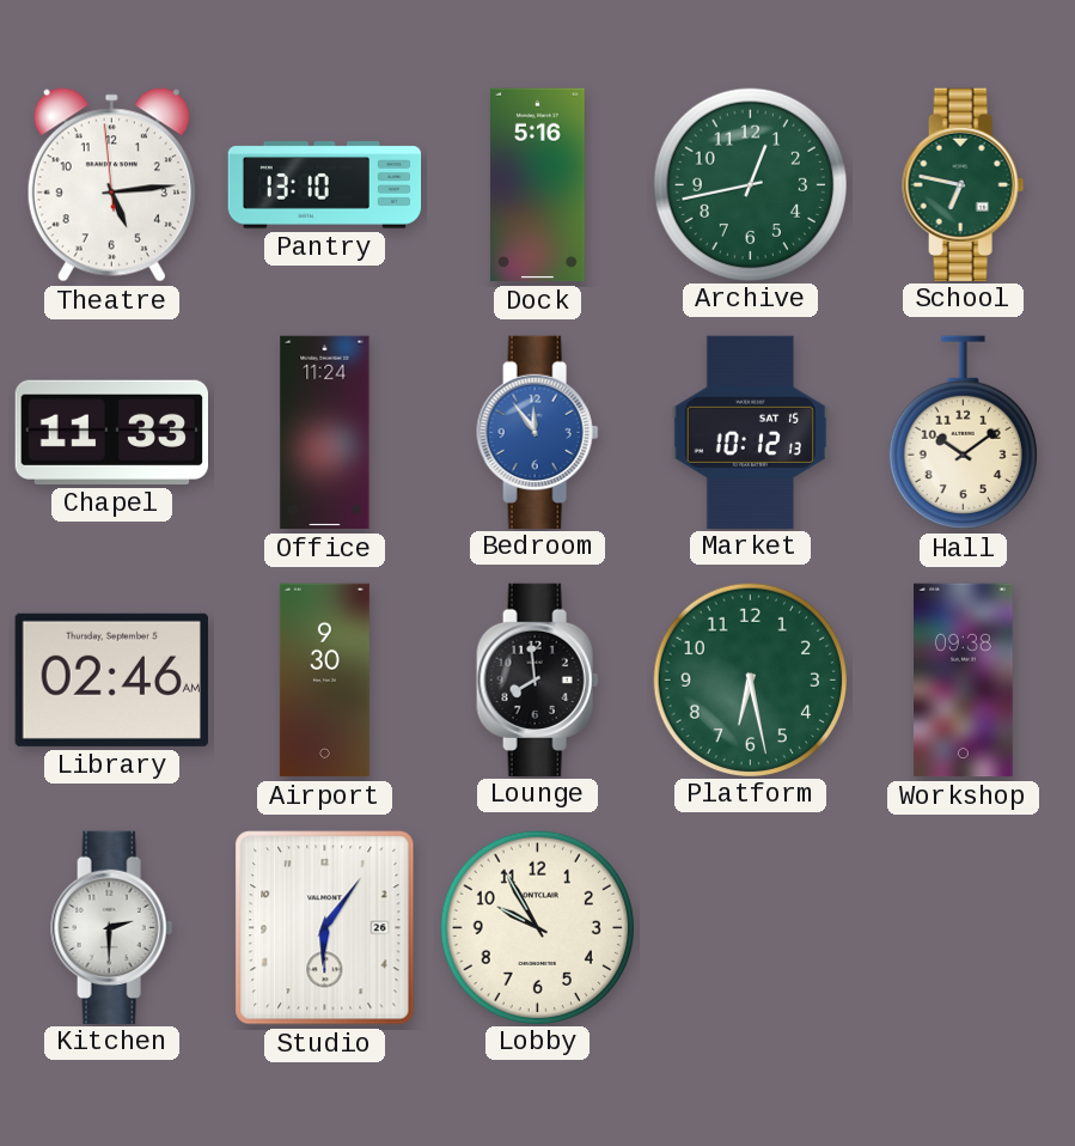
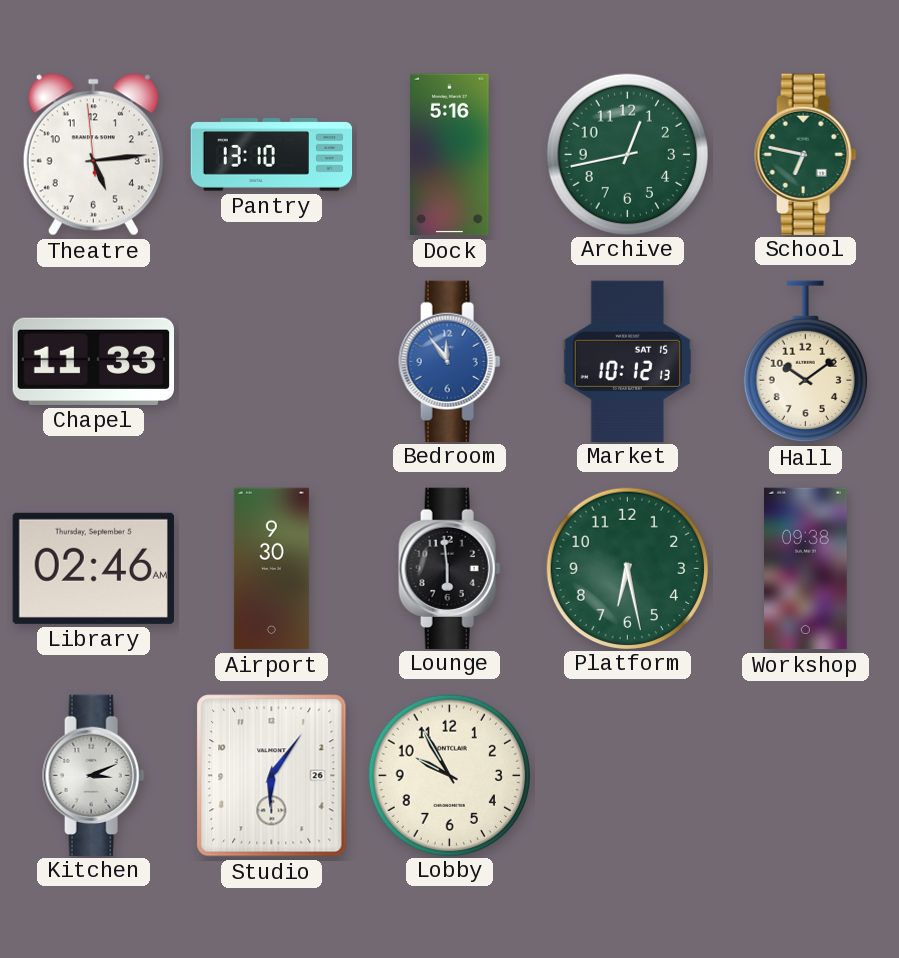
Office: 11:24 -> none (325, 433)
Lounge: 7:59 -> 5:59 (450, 568)
Kitchen: 2:30 -> 3:11 (94, 775)
